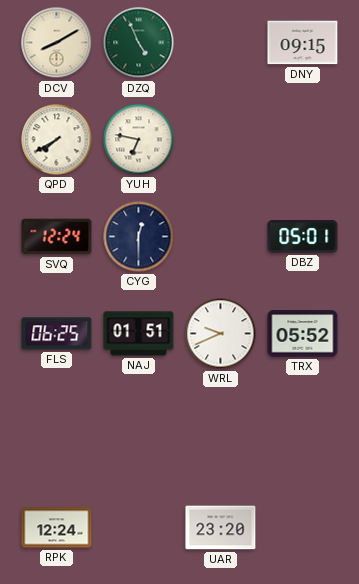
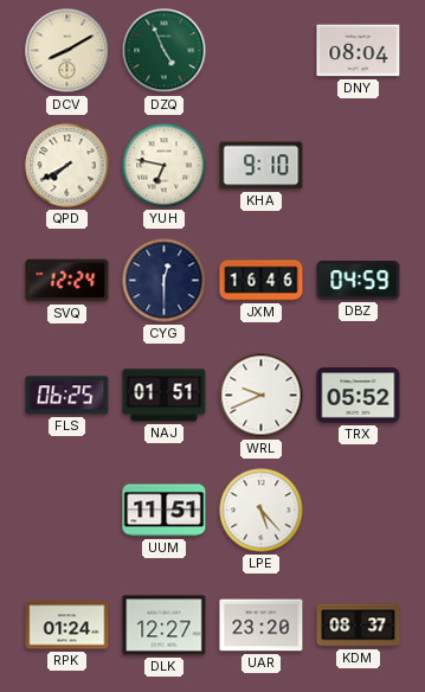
DNY: 09:15 -> 08:04 (359, 51)
KHA: none -> 9:10 (262, 166)
JXM: none -> 16:46 (262, 281)
DBZ: 05:01 -> 04:59 (359, 281)
UUM: none -> 11:51 (165, 511)
LPE: none -> 5:23 (262, 511)
RPK: 12:24 -> 01:24 (67, 626)
DLK: none -> 12:27 (165, 626)
KDM: none -> 08:37 (359, 626)
